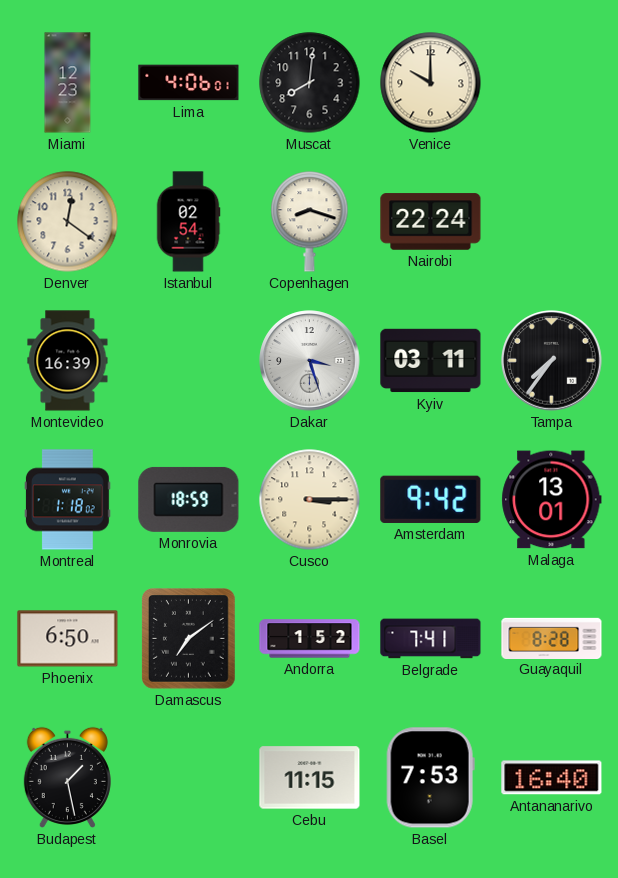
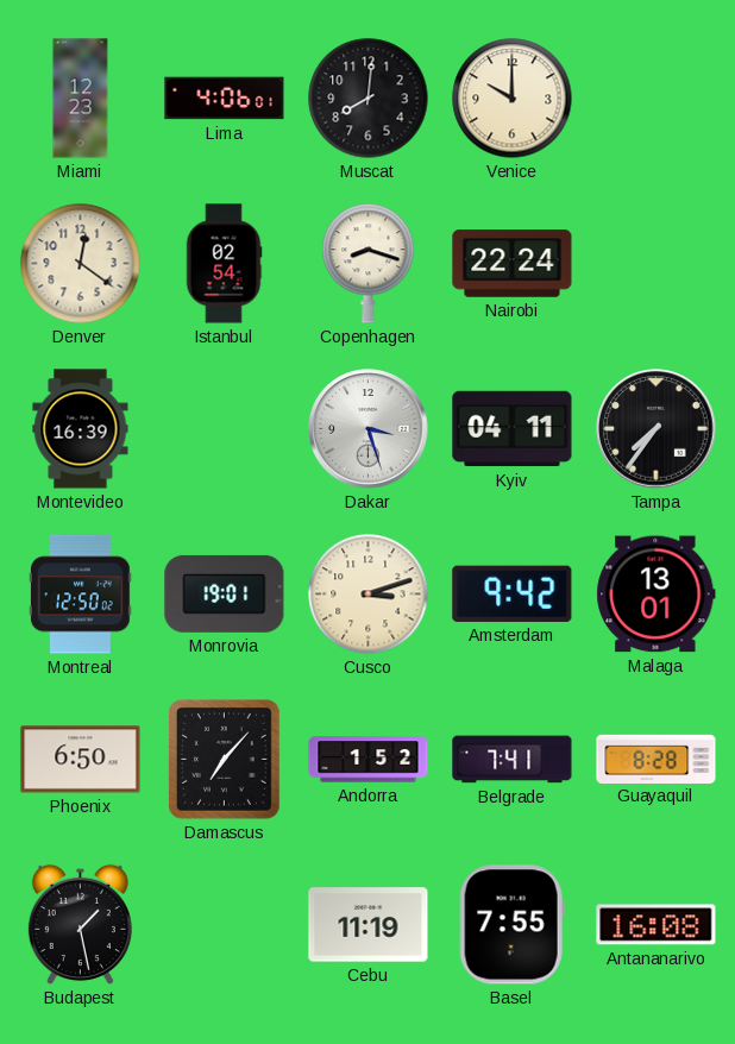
Kyiv: 03:11 -> 04:11 (513, 429)
Montreal: 1:18 -> 12:50 (81, 595)
Monrovia: 18:59 -> 19:01 (225, 593)
Cusco: 3:15 -> 3:12 (369, 595)
Damascus: 7:09 -> 7:07 (225, 760)
Cebu: 11:15 -> 11:19 (369, 925)
Basel: 7:53 -> 7:55 (511, 925)
Antananarivo: 16:40 -> 16:08 (657, 925)
